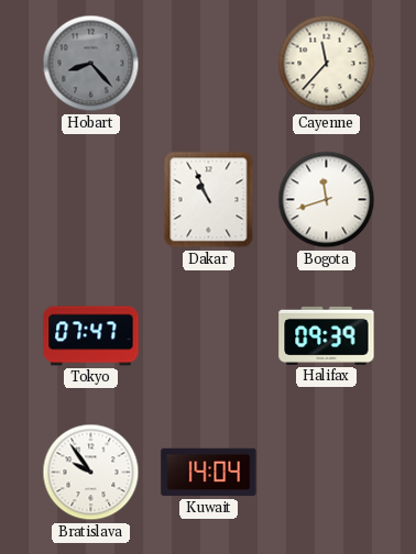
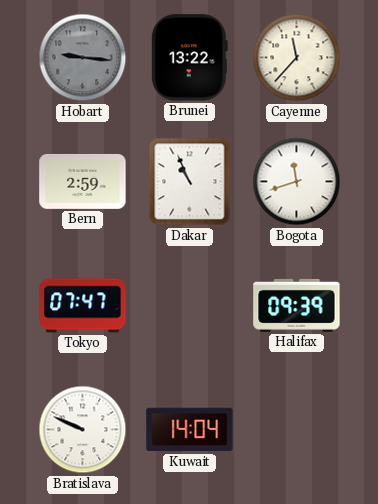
Hobart: 8:23 -> 9:16 (83, 58)
Brunei: none -> 13:22 (189, 58)
Bern: none -> 2:59 (83, 181)
Bratislava: 9:54 -> 9:49 (83, 430)
